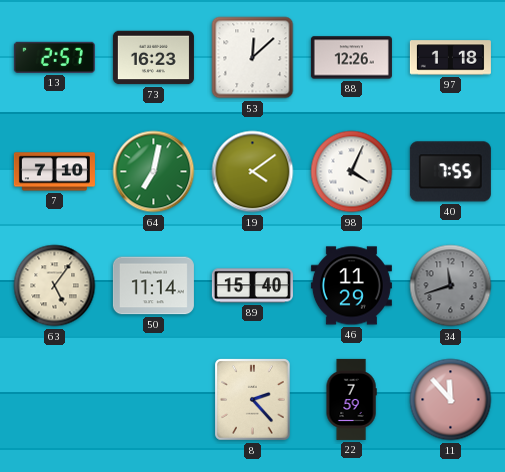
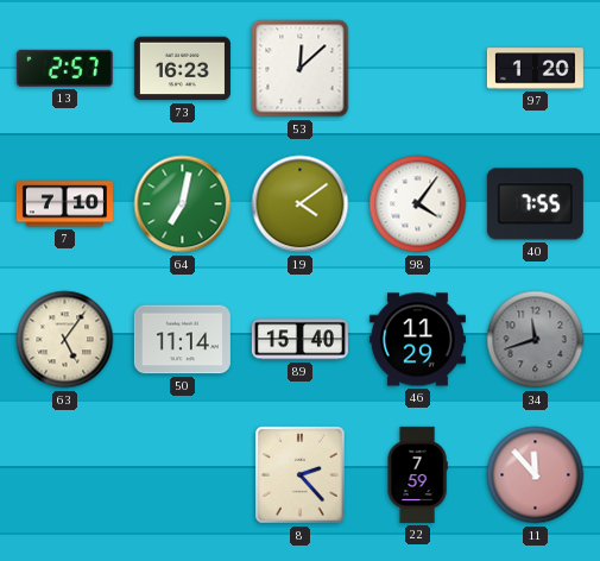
88: 12:26 -> none (351, 58)
97: 1:18 -> 1:20 (535, 69)
98: 4:04 -> 4:06 (418, 204)
